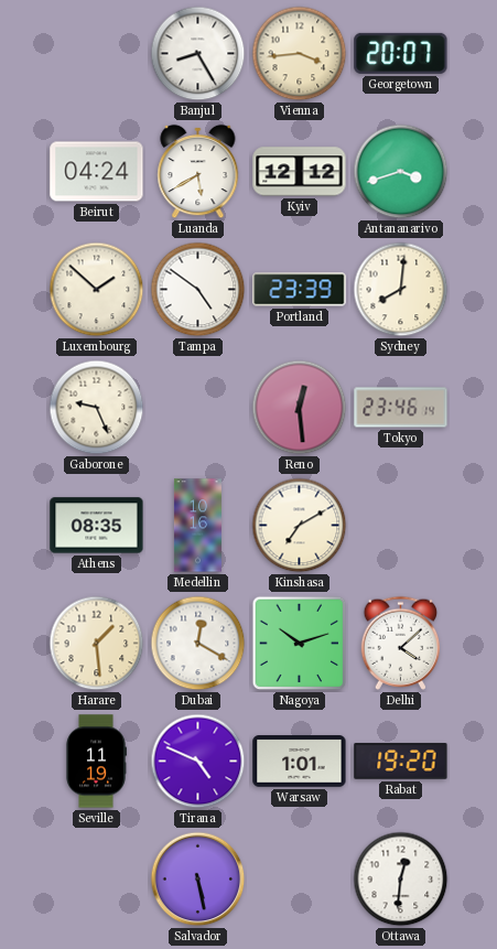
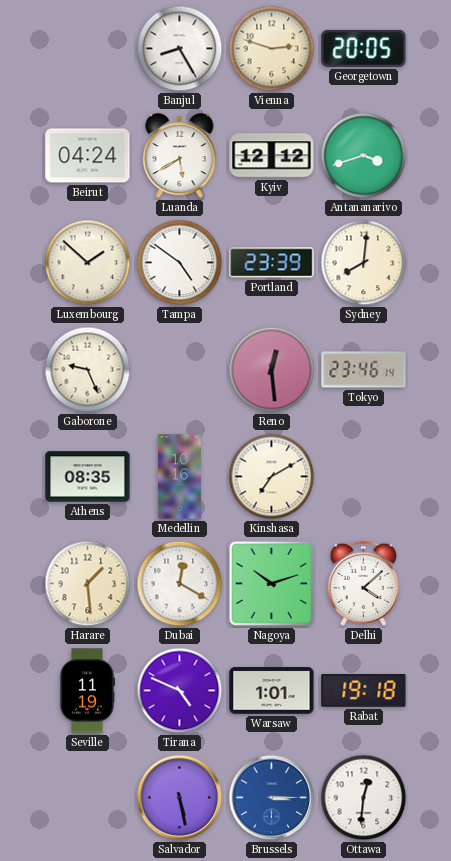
Vienna: 3:44 -> 2:48 (272, 49)
Georgetown: 20:07 -> 20:05 (364, 48)
Rabat: 19:20 -> 19:18 (364, 691)
Brussels: none -> 3:15 (272, 798)
